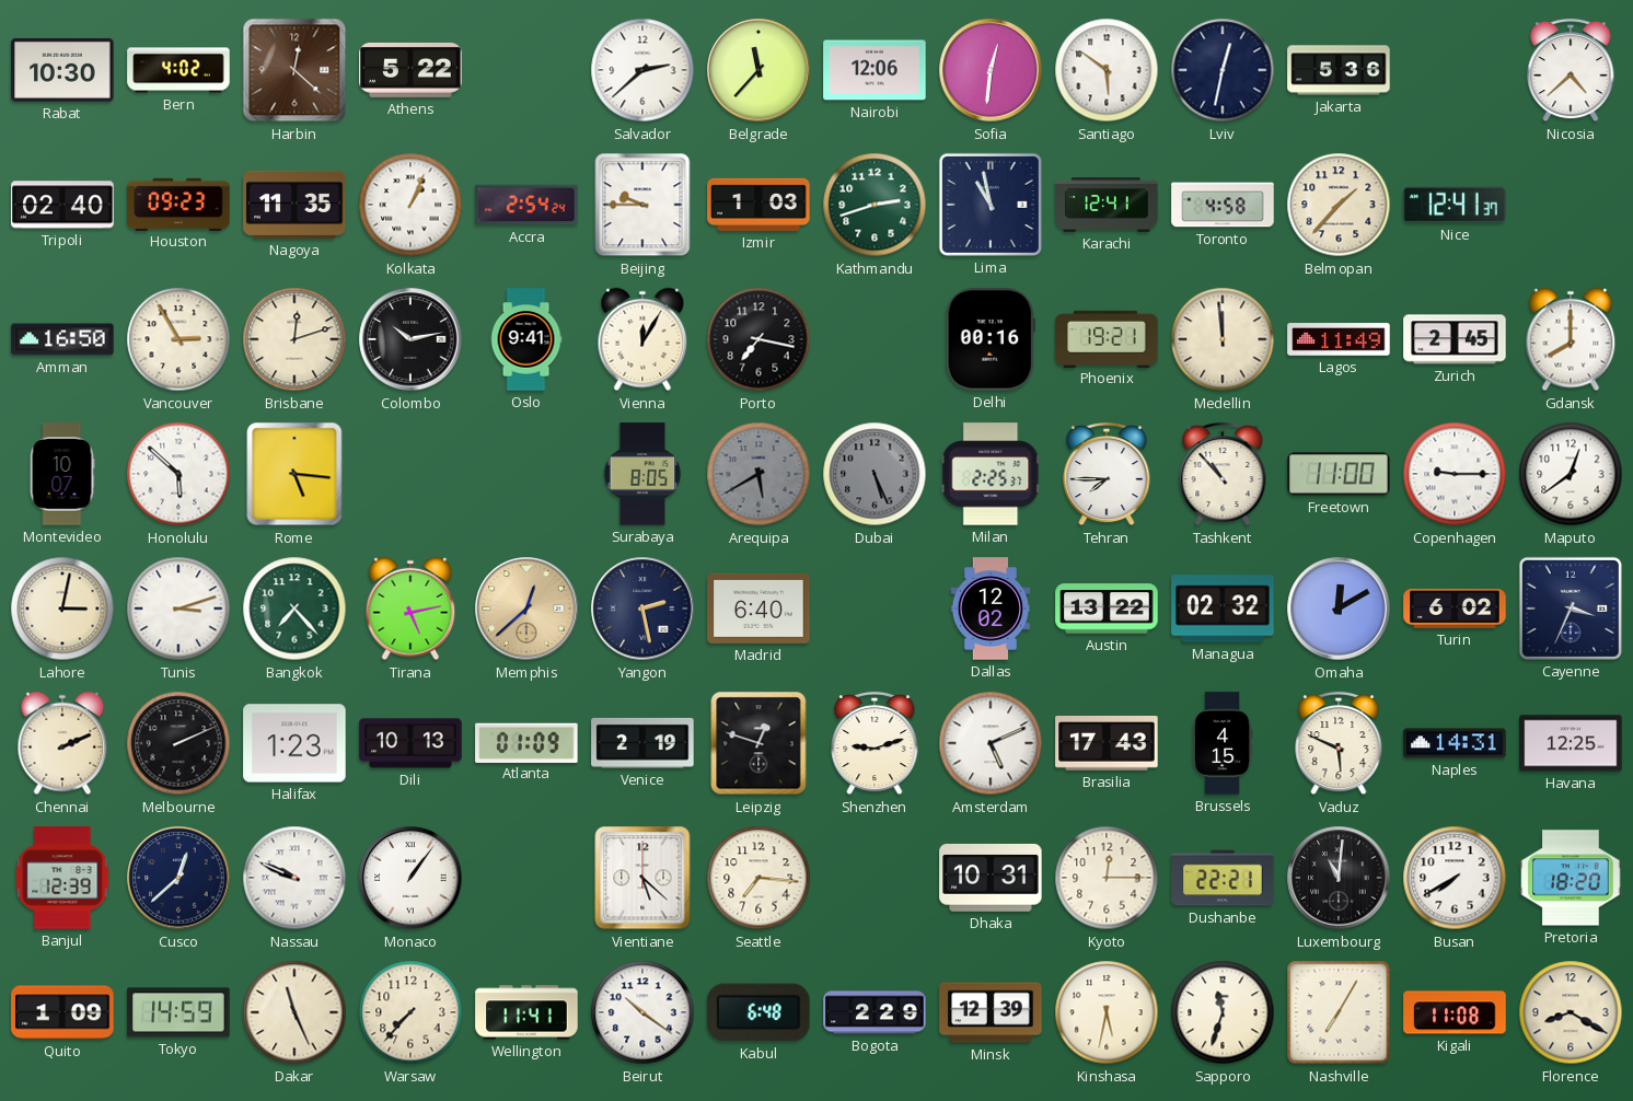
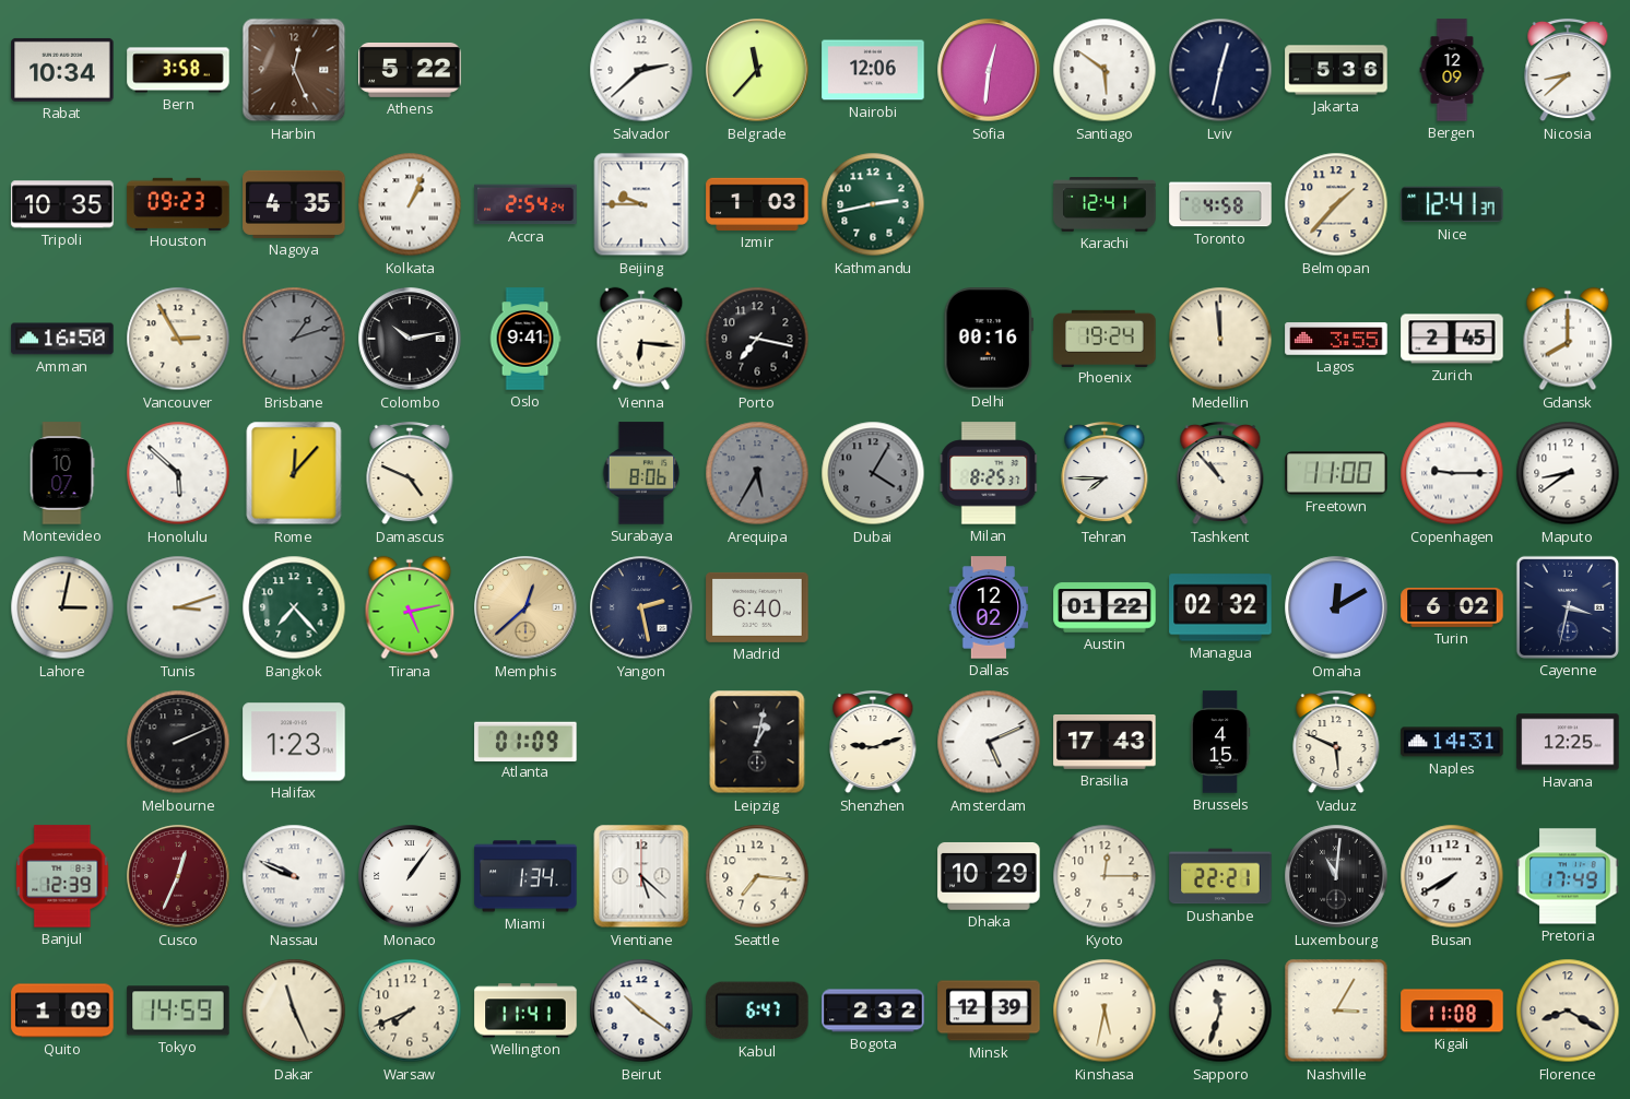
Rabat: 10:30 -> 10:34 (62, 70)
Bern: 4:02 -> 3:58 (178, 70)
Harbin: 12:22 -> 12:26 (294, 70)
Bergen: none -> 12:09 (1452, 70)
Nicosia: 4:38 -> 8:38 (1568, 70)
Tripoli: 02:40 -> 10:35 (62, 204)
Nagoya: 11:35 -> 4:35 (294, 204)
Kathmandu: 2:42 -> 2:43 (873, 204)
Lima: 10:58 -> none (991, 205)
Brisbane: 12:12 -> 1:12 (294, 339)
Brisbane dial: cream -> grey (294, 339)
Vienna: 12:05 -> 6:16 (641, 339)
Phoenix: 19:21 -> 19:24 (1105, 338)
Lagos: 11:49 -> 3:55 (1336, 339)
Rome: 5:16 -> 12:07 (294, 473)
Damascus: none -> 4:49 (410, 473)
Surabaya: 8:05 -> 8:06 (641, 473)
Arequipa: 5:40 -> 5:35 (757, 473)
Dubai: 5:26 -> 4:05 (873, 473)
Milan: 2:25 -> 8:25 (989, 473)
Maputo: 12:39 -> 8:39 (1568, 473)
Austin: 13:22 -> 01:22 (1105, 607)
Cayenne: 3:34 -> 3:32 (1568, 607)
Chennai: 2:11 -> none (62, 743)
Dili: 10:13 -> none (410, 743)
Venice: 2:19 -> none (642, 743)
Leipzig: 12:48 -> 1:02 (757, 742)
Cusco: 12:38 -> 12:34 (178, 876)
Cusco dial: navy -> burgundy (178, 876)
Miami: none -> 1:34 (525, 876)
Dhaka: 10:31 -> 10:29 (989, 876)
Pretoria: 18:20 -> 17:49 (1568, 876)
Warsaw: 7:37 -> 7:41 (410, 1011)
Kabul: 6:48 -> 6:47 (757, 1011)
Bogota: 2:29 -> 2:32 (873, 1011)
Nashville: 7:05 -> 3:05 (1336, 1011)
